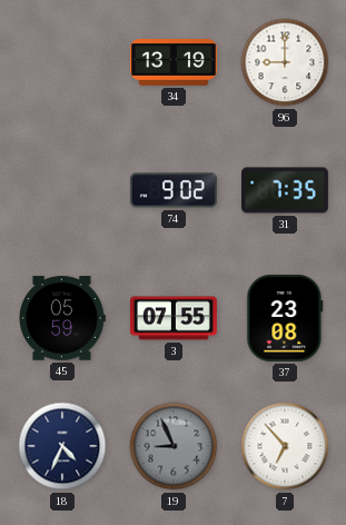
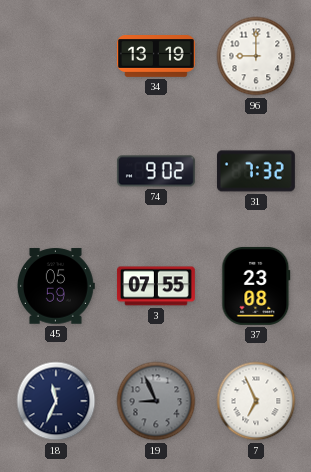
31: 7:35 -> 7:32 (256, 171)
18: 4:34 -> 11:34 (56, 401)
7: 6:53 -> 6:56 (256, 401)
